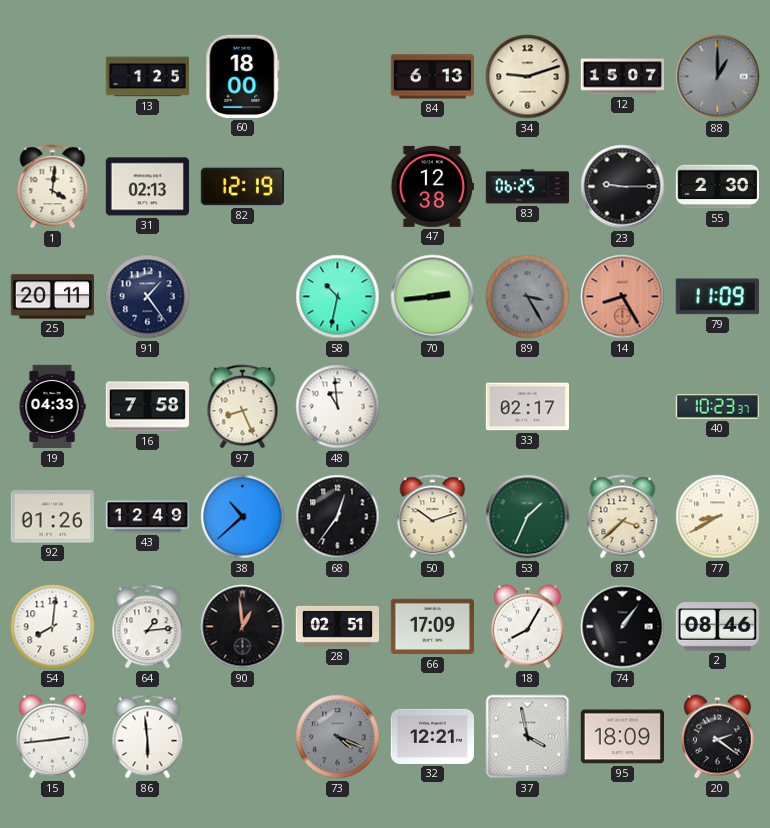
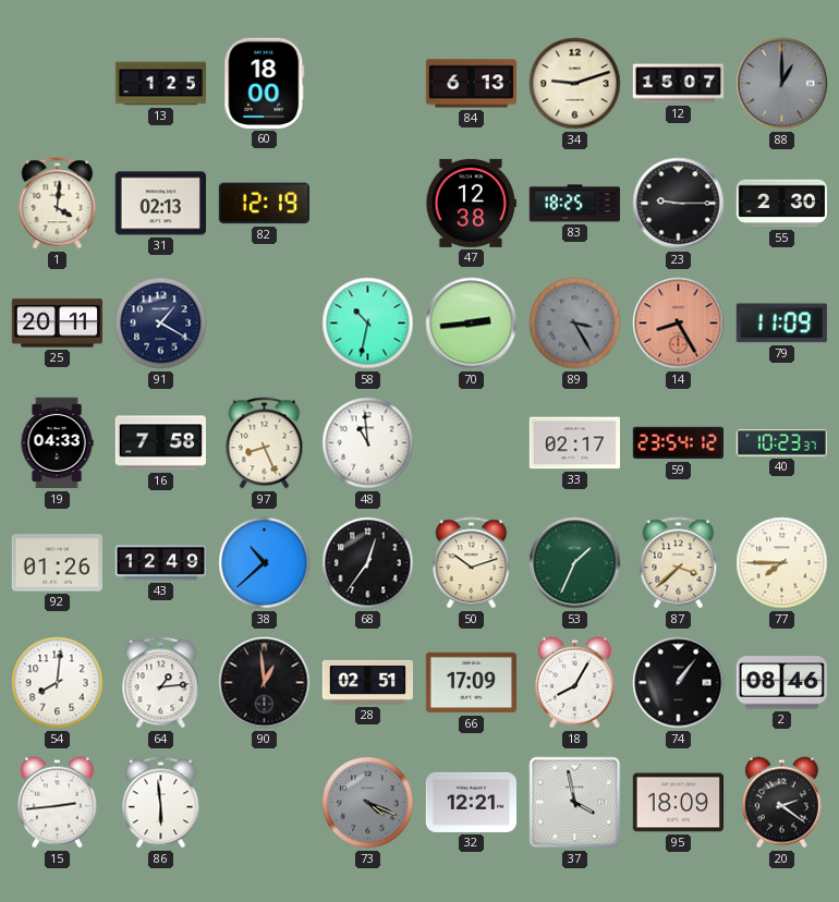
83: 06:25 -> 18:25 (574, 204)
91: 1:24 -> 1:20 (161, 324)
59: none -> 23:54 (678, 443)
77: 8:40 -> 7:45 (782, 563)
